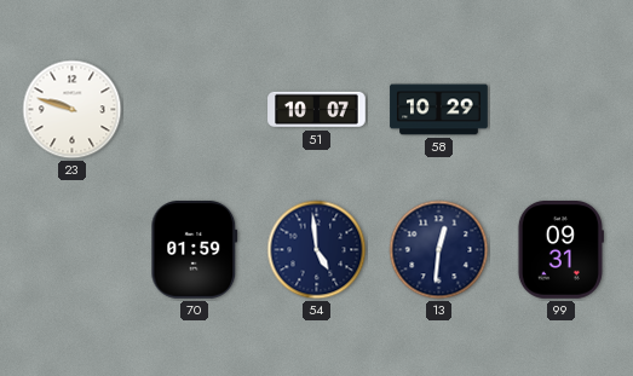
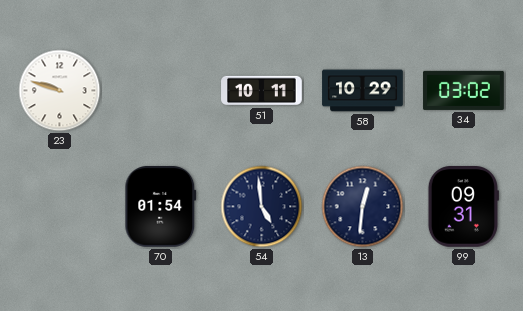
51: 10:07 -> 10:11 (262, 91)
34: none -> 03:02 (464, 90)
70: 01:59 -> 01:54 (161, 207)
